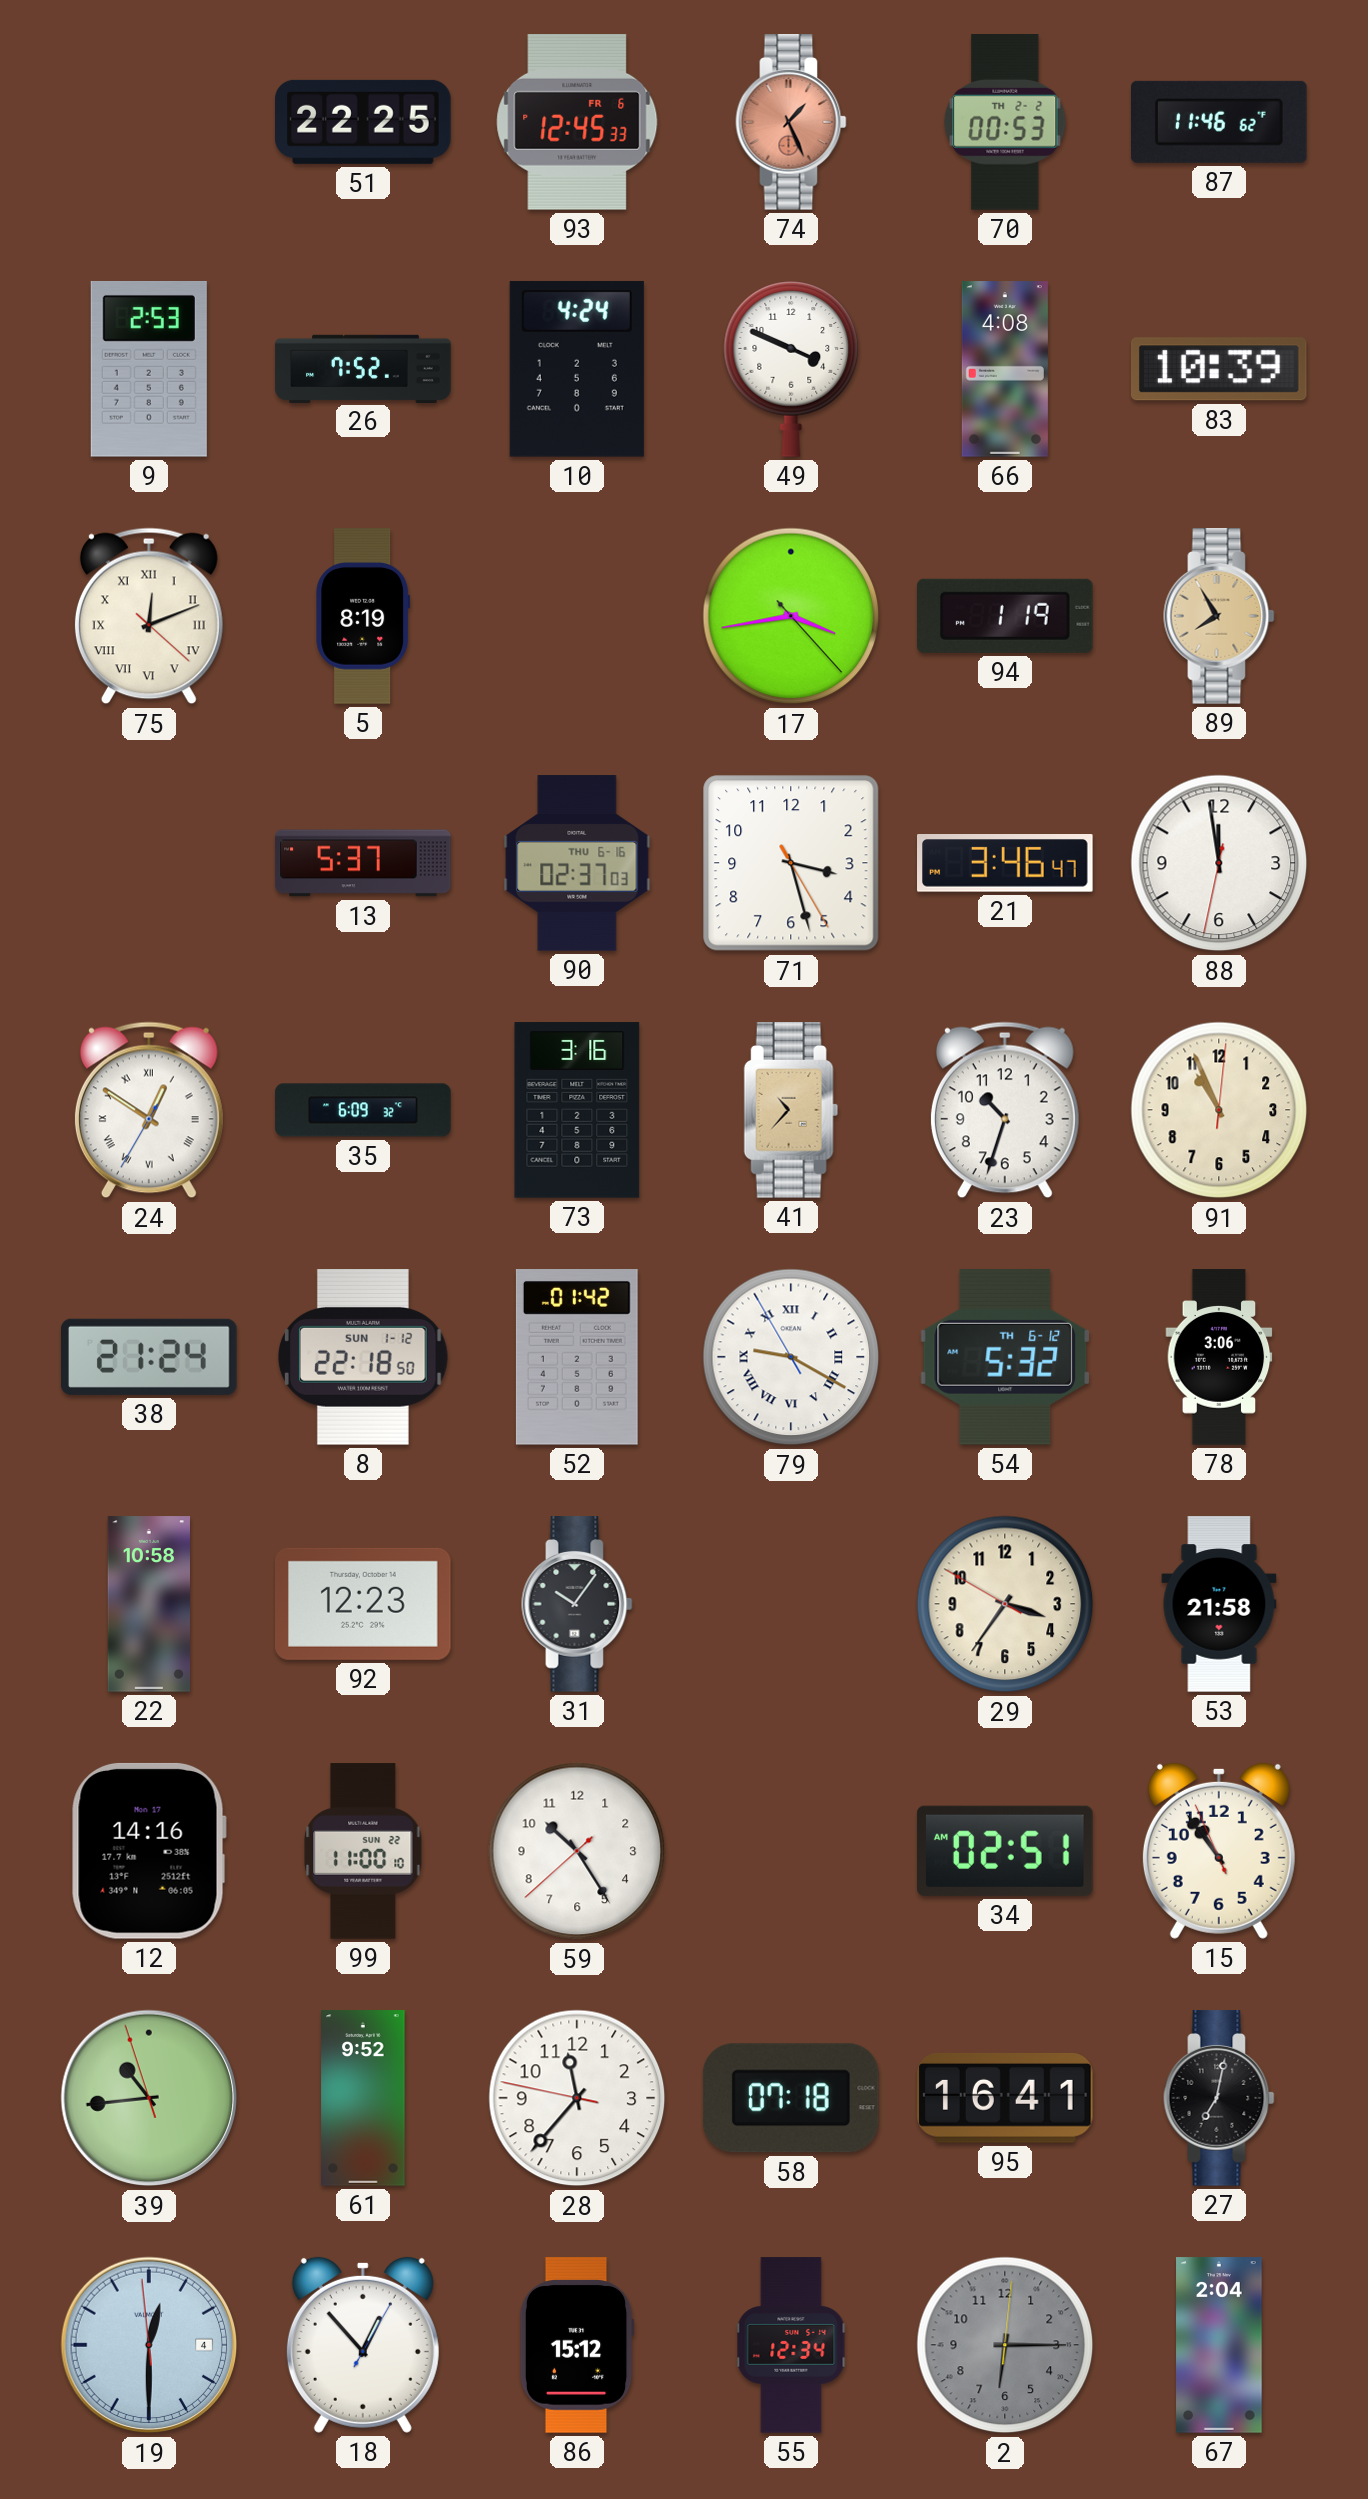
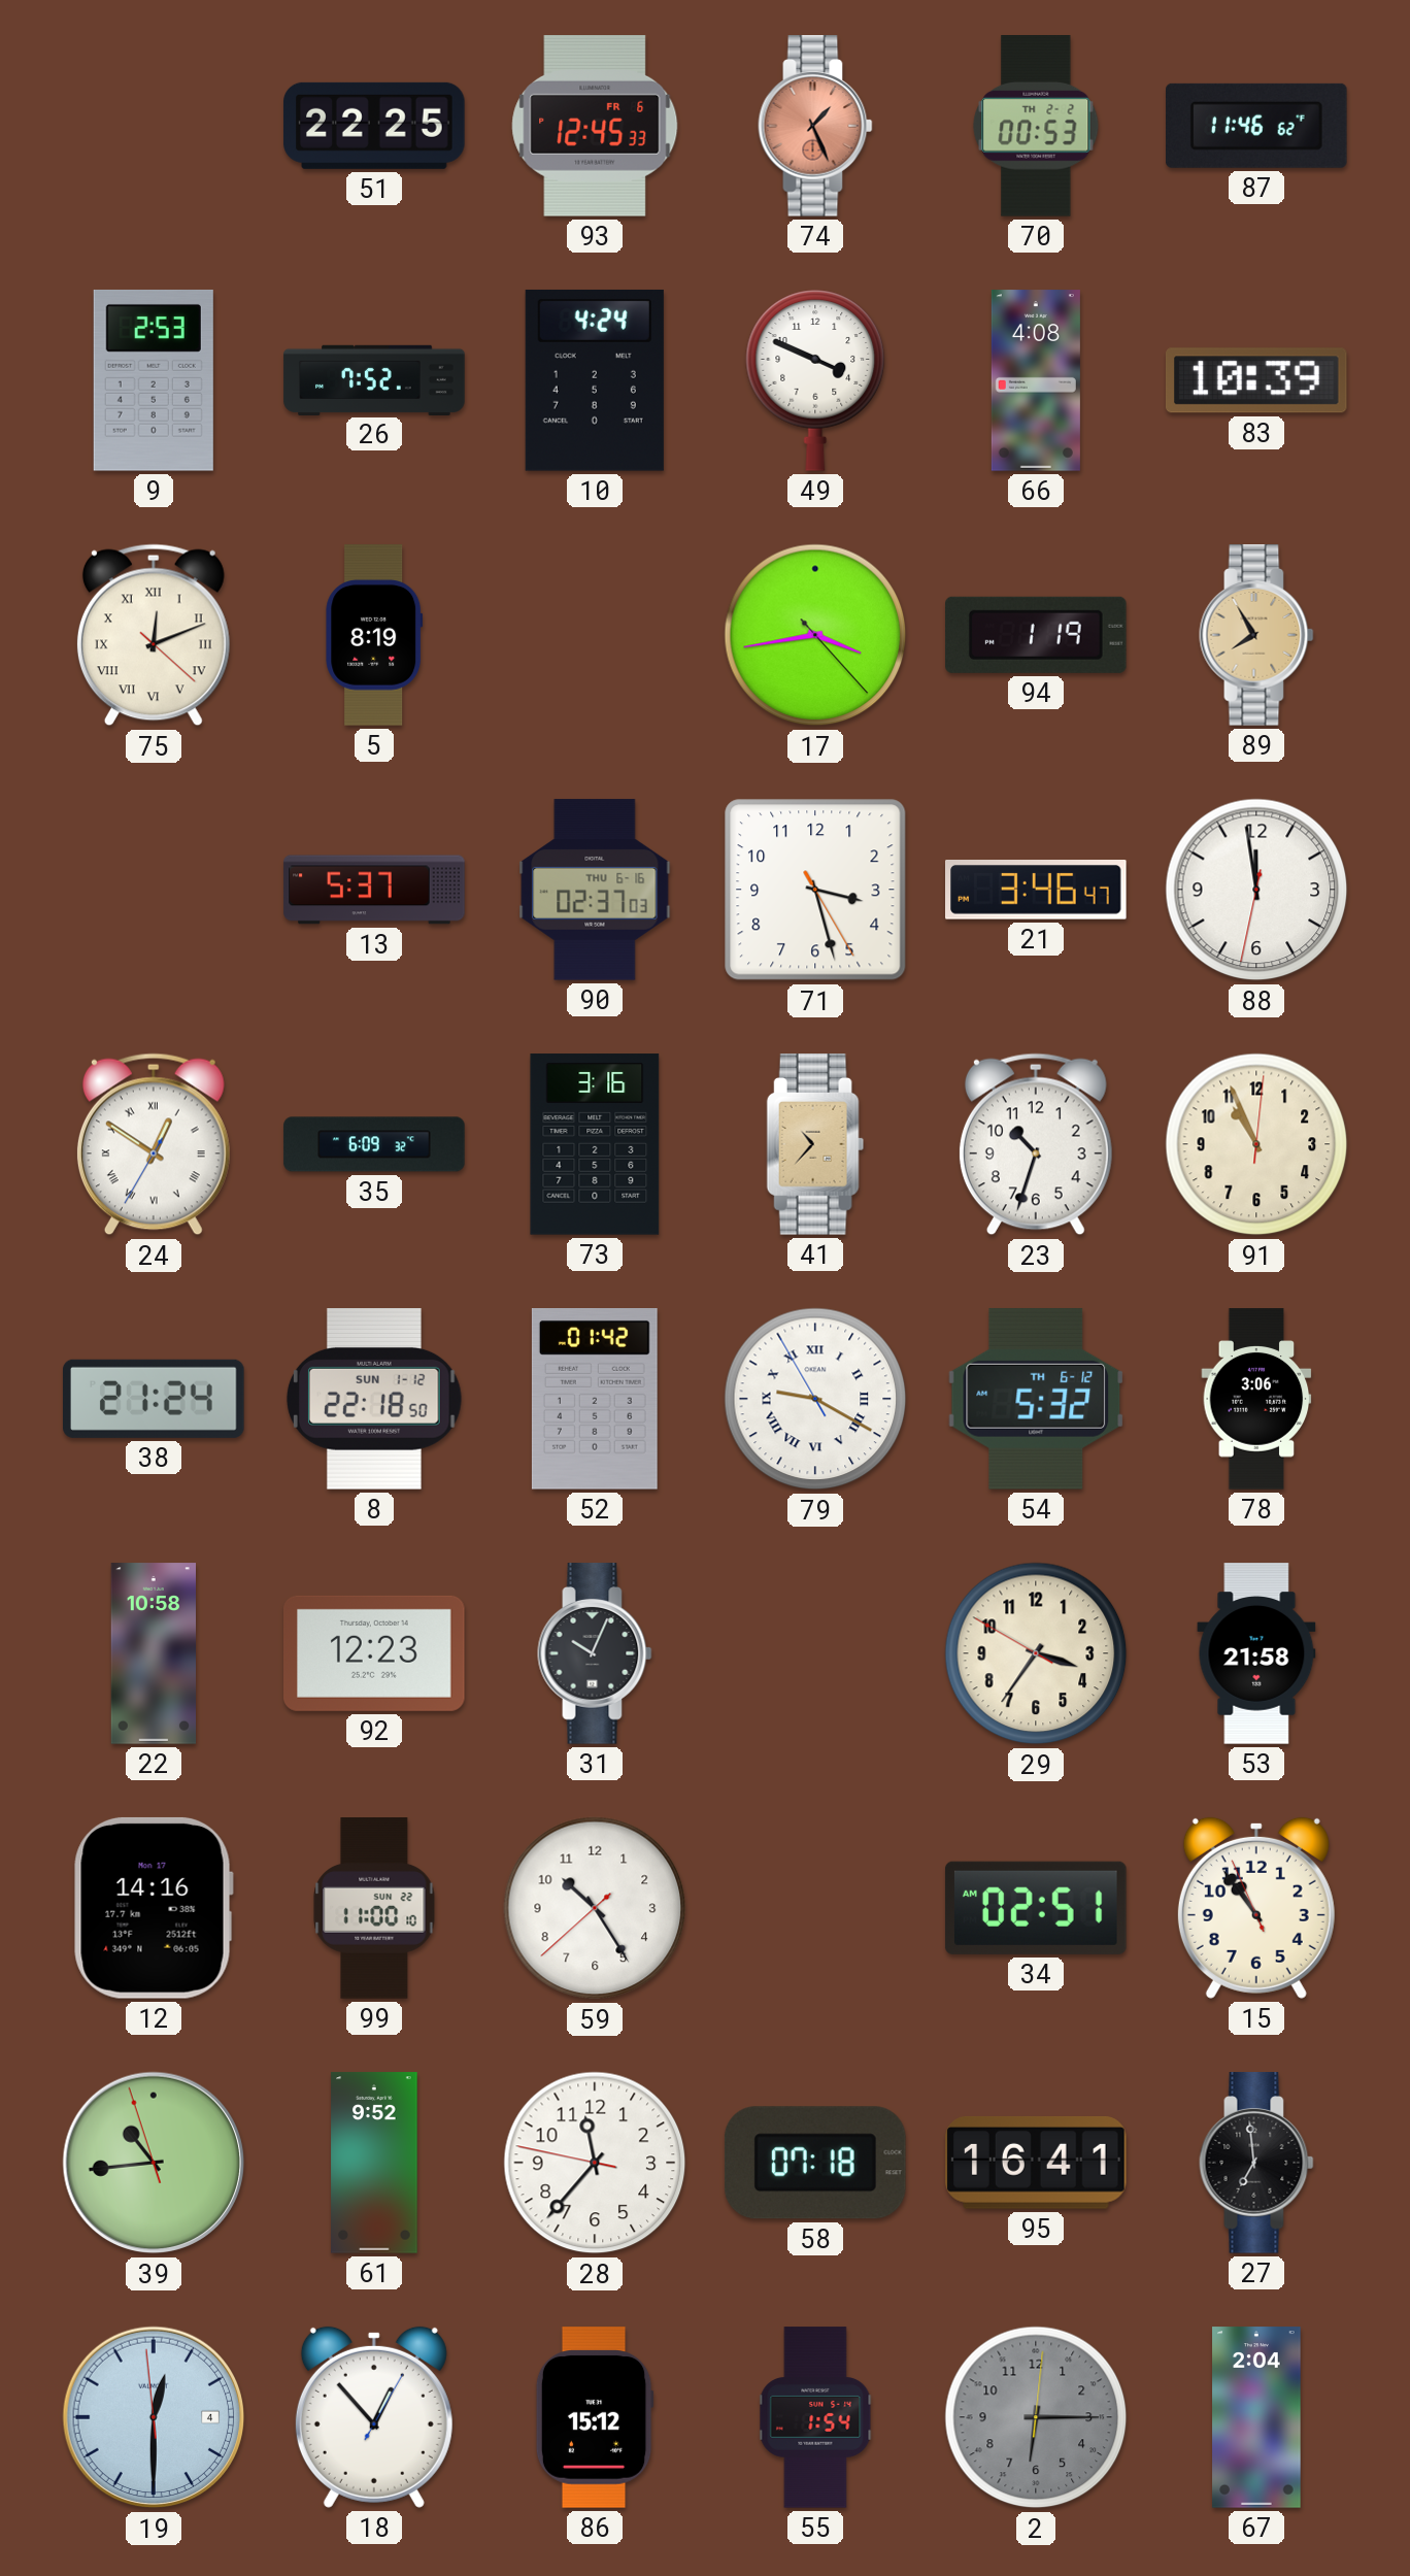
31: 10:06 -> 10:04 (595, 1653)
27: 7:02 -> 6:59 (1256, 2163)
55: 12:34 -> 1:54 (815, 2417)
